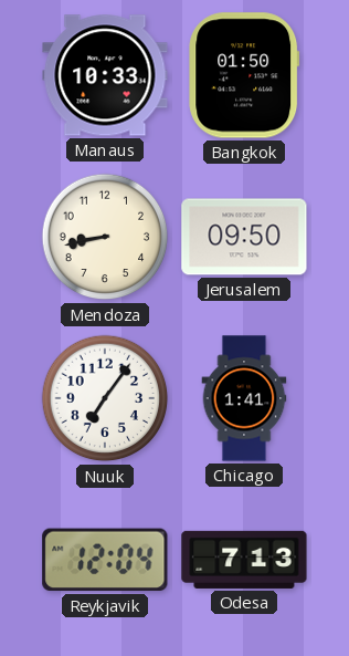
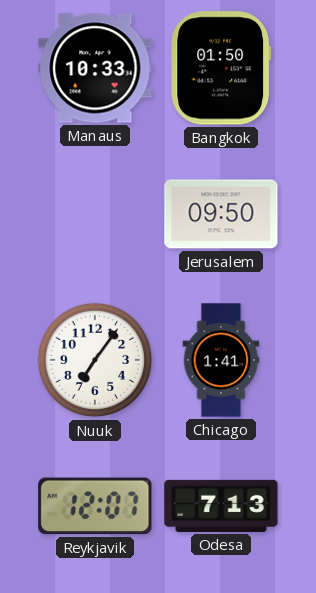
Mendoza: 8:43 -> none (105, 237)
Reykjavik: 12:04 -> 12:07 (95, 506)
